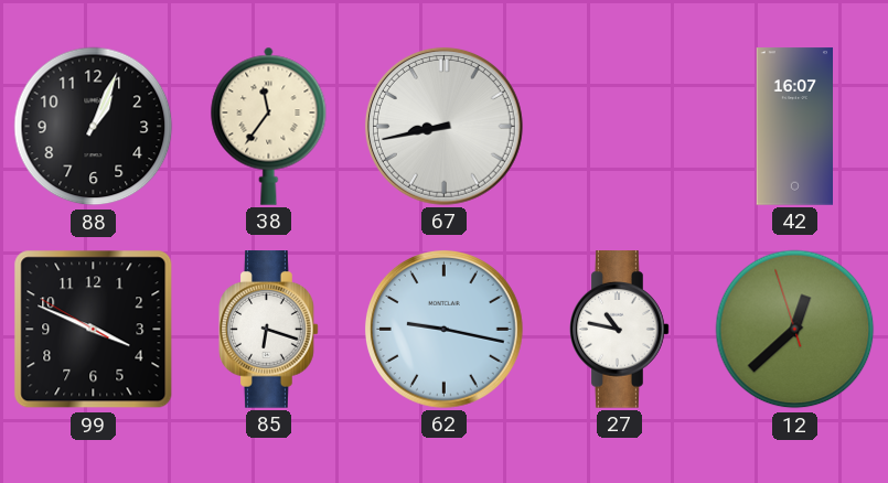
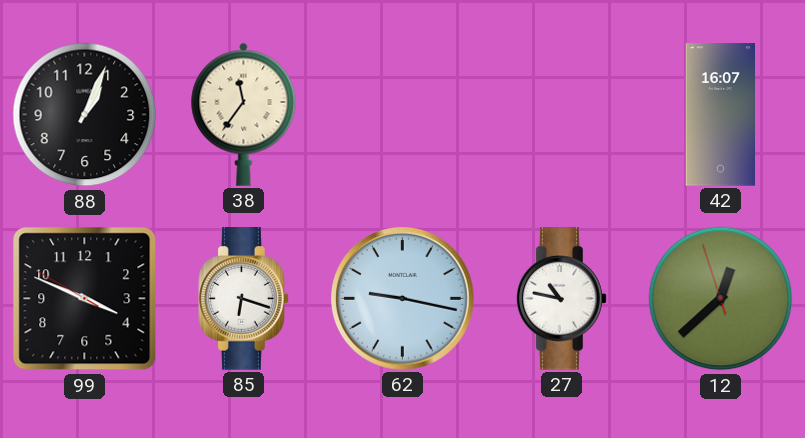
67: 8:43 -> none (443, 126)
